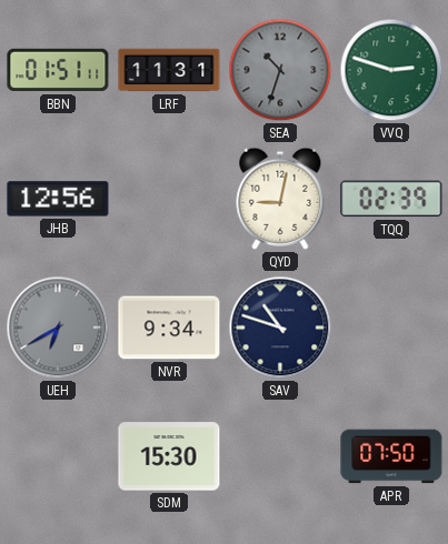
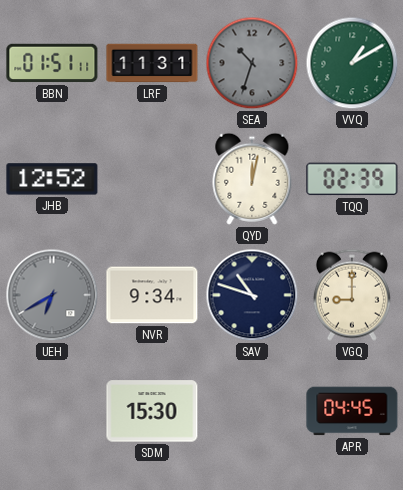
VVQ: 2:48 -> 1:10 (352, 63)
JHB: 12:56 -> 12:52 (52, 179)
QYD: 9:02 -> 12:02 (252, 179)
VGQ: none -> 9:00 (352, 295)
APR: 07:50 -> 04:45 (352, 411)
